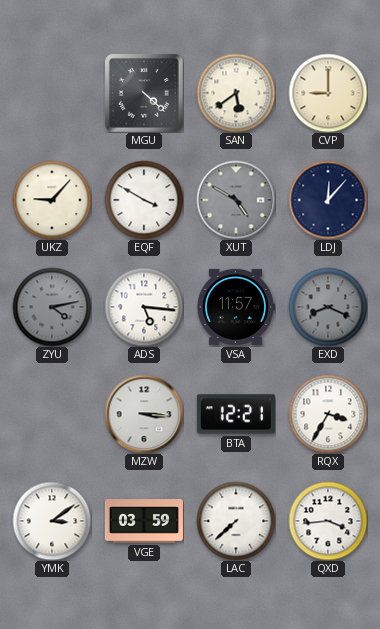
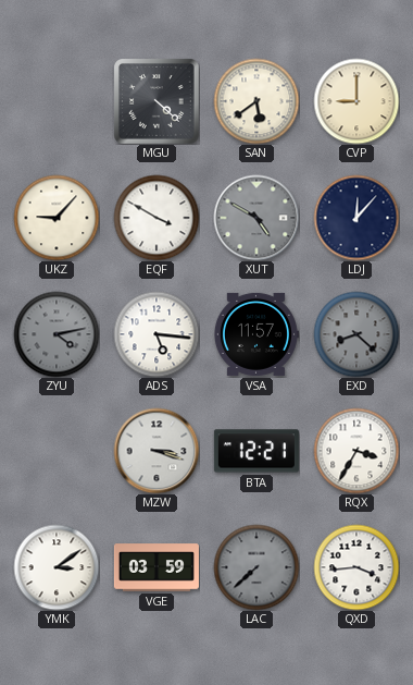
EXD: 8:19 -> 8:22 (356, 334)
MZW: 3:16 -> 3:18 (157, 451)
LAC dial: white -> grey (256, 567)
